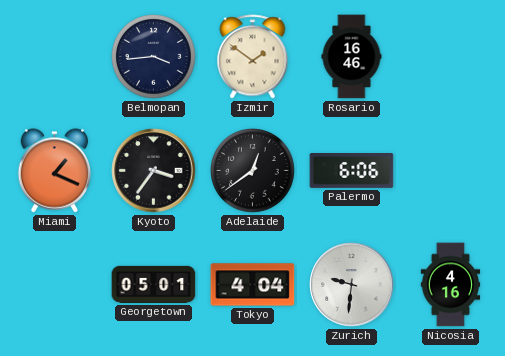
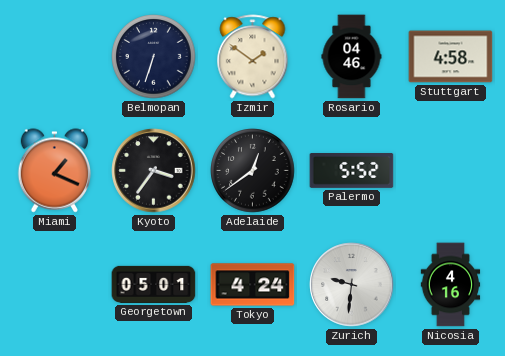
Belmopan: 3:44 -> 6:33 (154, 57)
Rosario: 16:46 -> 04:46 (352, 57)
Stuttgart: none -> 4:58 (451, 57)
Palermo: 6:06 -> 5:52 (352, 171)
Tokyo: 4:04 -> 4:24 (253, 285)
